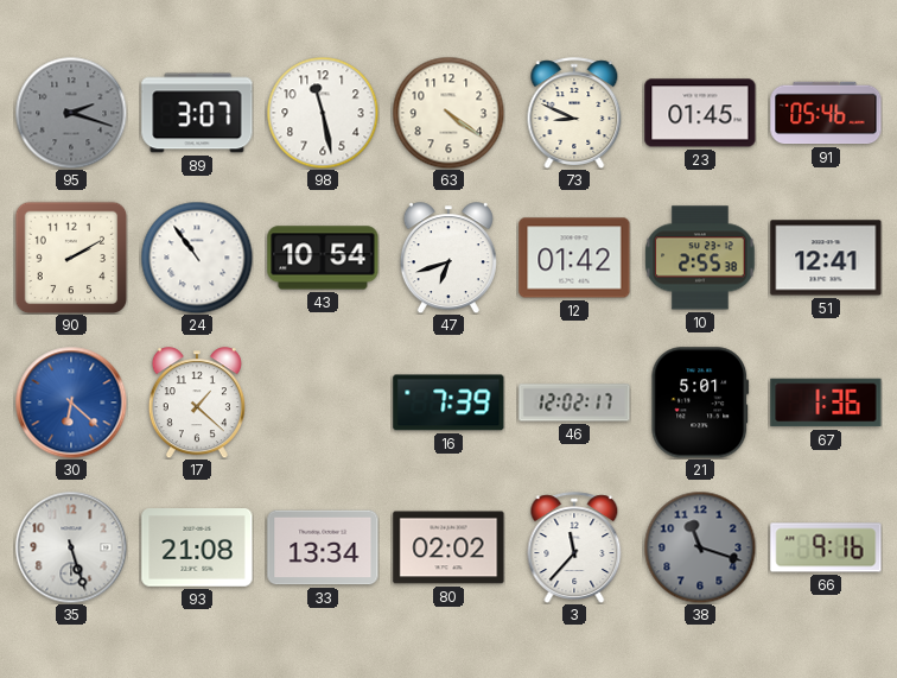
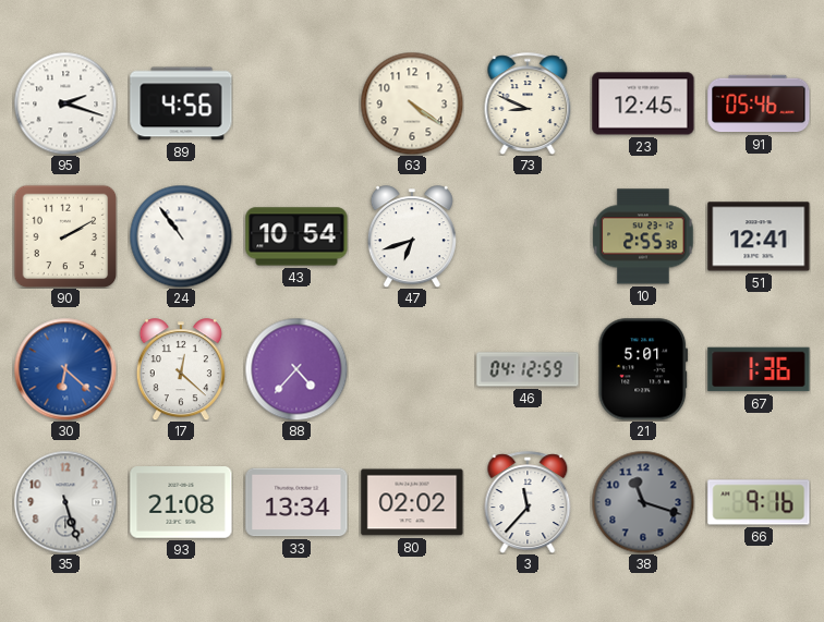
95 dial: grey -> white (65, 103)
89: 3:07 -> 4:56 (181, 103)
98: 11:28 -> none (323, 113)
23: 01:45 -> 12:45 (643, 103)
12: 01:42 -> none (574, 258)
17: 1:22 -> 12:22 (181, 369)
88: none -> 4:37 (296, 369)
16: 7:39 -> none (448, 403)
46: 12:02 -> 04:12 (528, 369)
